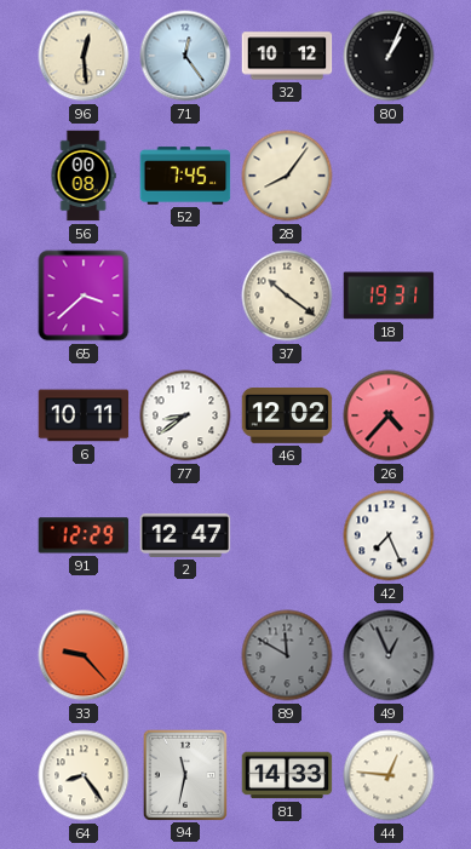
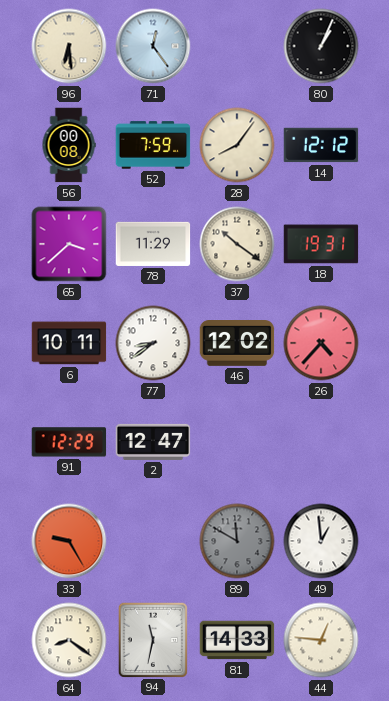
96: 12:29 -> 6:29 (69, 46)
32: 10:12 -> none (287, 56)
52: 7:45 -> 7:59 (153, 145)
14: none -> 12:12 (321, 145)
78: none -> 11:29 (153, 244)
42: 7:26 -> none (389, 535)
33: 9:23 -> 9:25 (69, 541)
49: 12:56 -> 12:59 (321, 541)
49 dial: grey -> white (321, 541)
64: 8:24 -> 8:21 (69, 640)
